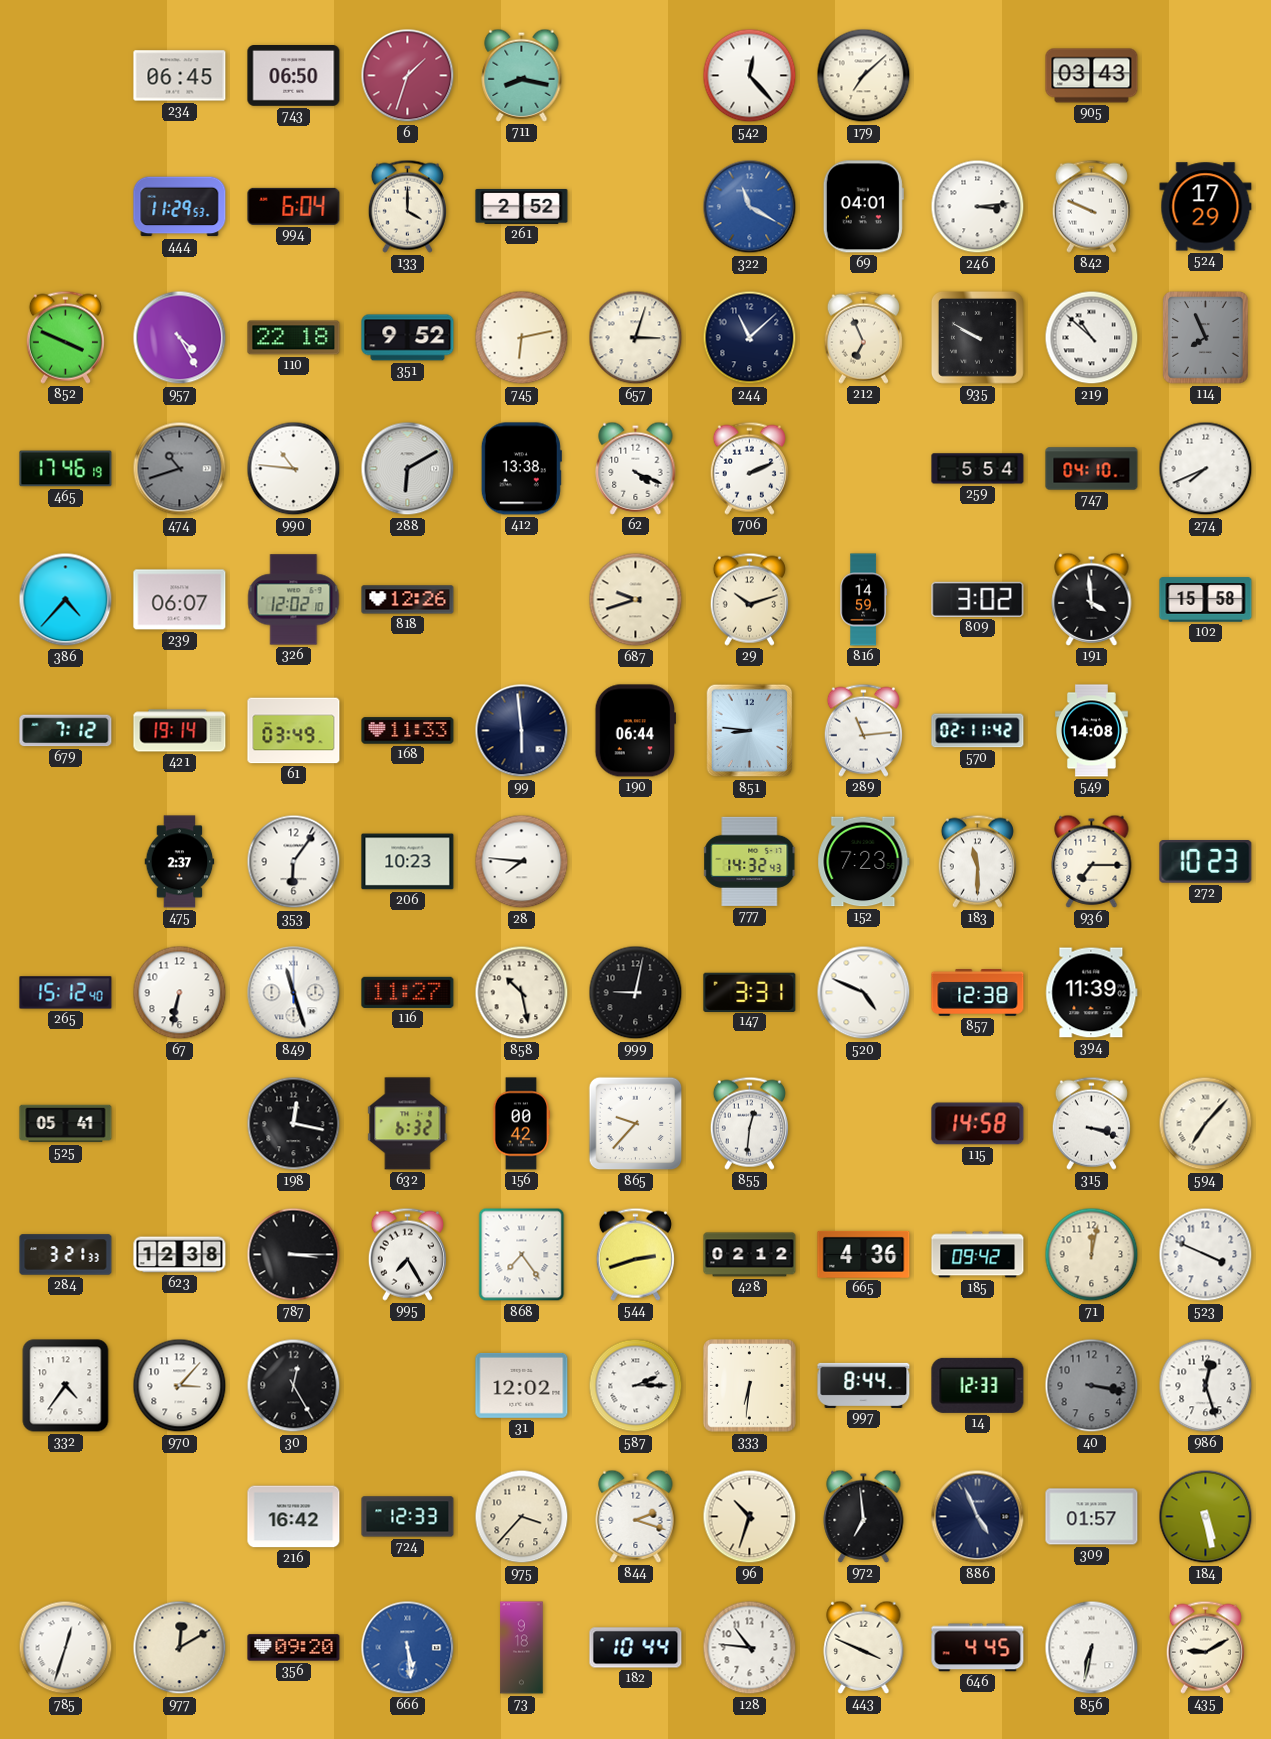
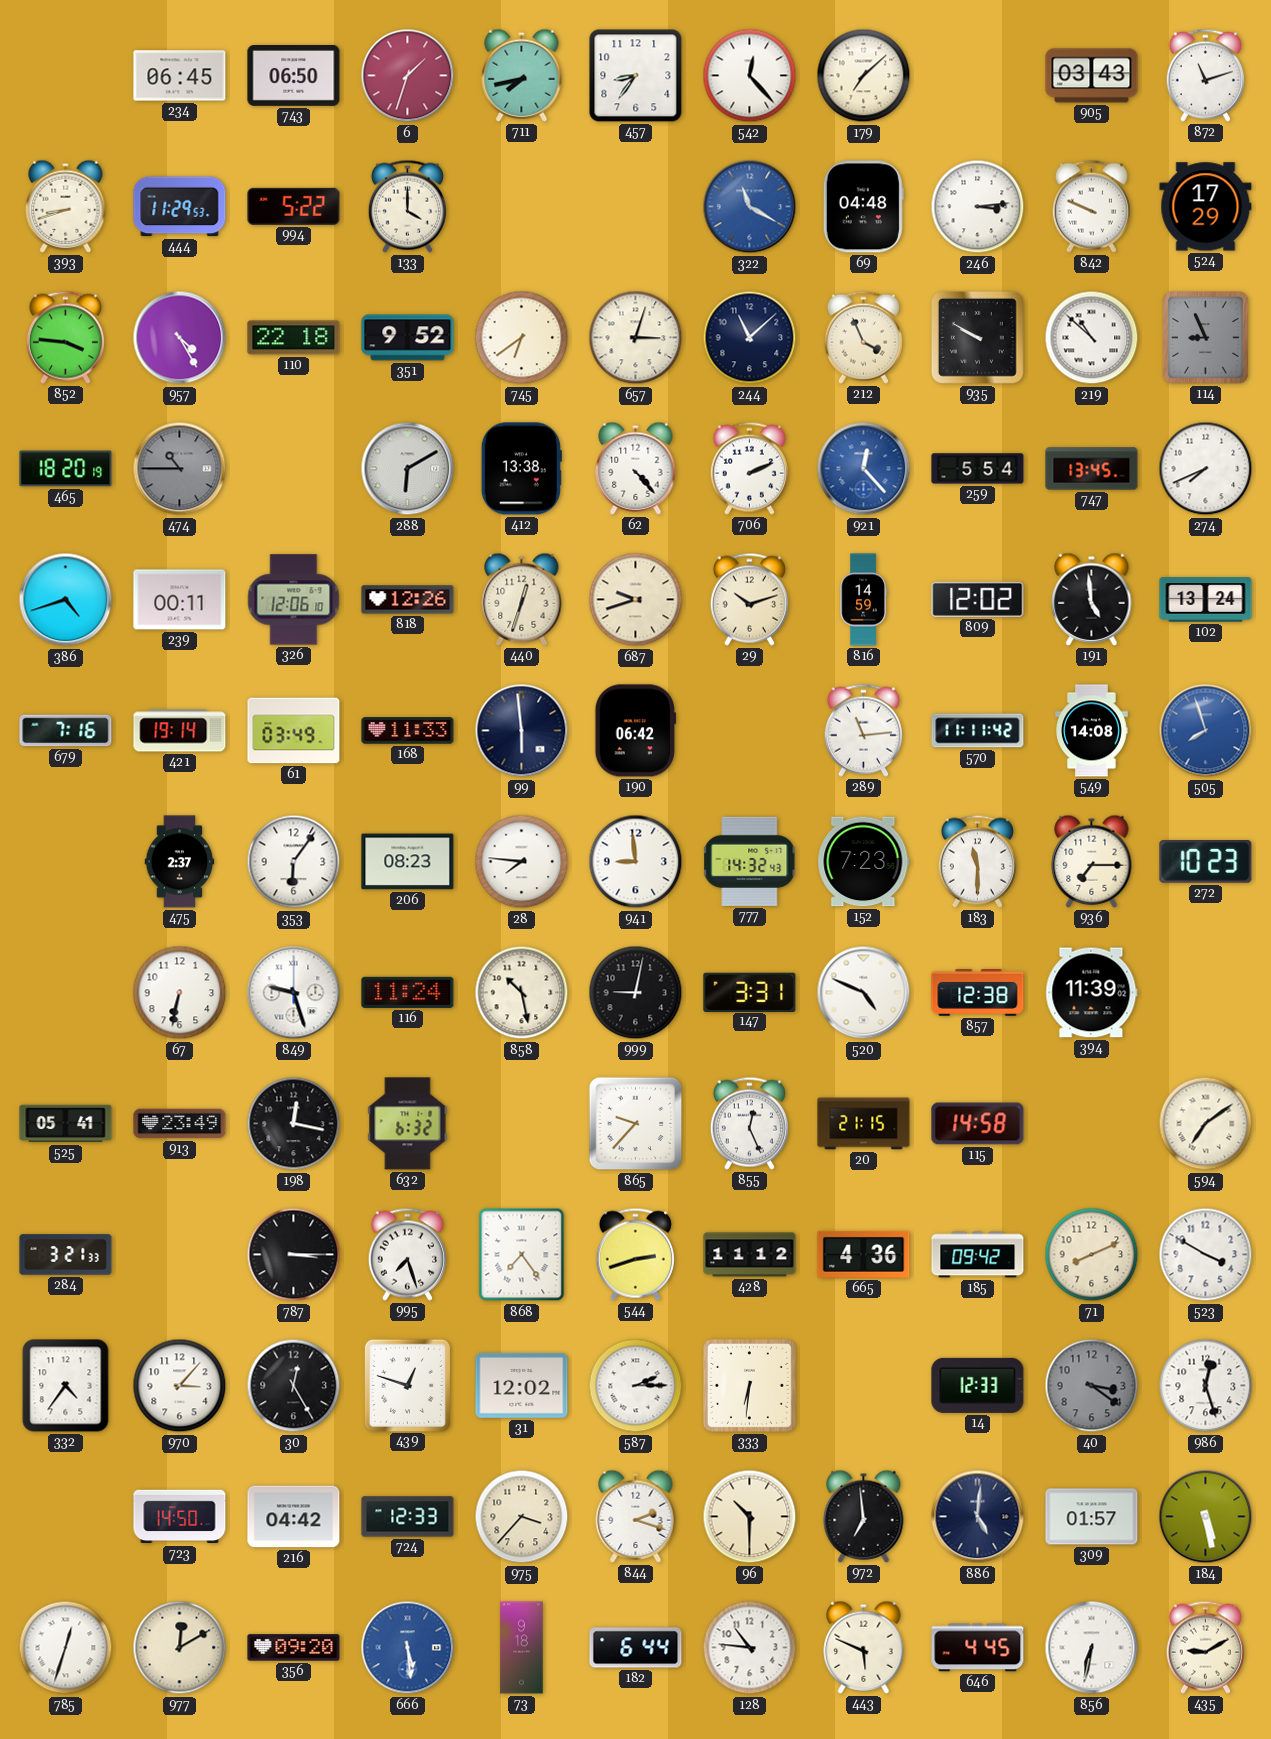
711: 8:17 -> 7:43 (522, 75)
457: none -> 8:36 (636, 76)
872: none -> 11:12 (1205, 75)
393: none -> 8:42 (66, 206)
994: 6:04 -> 5:22 (294, 206)
261: 2:52 -> none (522, 206)
69: 04:01 -> 04:48 (863, 207)
852: 3:49 -> 3:46 (65, 337)
745: 6:13 -> 6:39 (522, 338)
212: 6:56 -> 3:56 (863, 337)
114: 7:56 -> 8:56 (1206, 338)
465: 17:46 -> 18:20 (66, 469)
474: 10:42 -> 10:45 (180, 469)
990: 10:46 -> none (294, 469)
62: 4:19 -> 4:23 (636, 468)
921: none -> 12:23 (864, 469)
747: 04:10 -> 13:45 (1092, 469)
386: 4:37 -> 4:42 (66, 600)
239: 06:07 -> 00:11 (180, 600)
326: 12:02 -> 12:06 (294, 600)
440: none -> 12:33 (522, 599)
809: 3:02 -> 12:02 (978, 599)
191: 3:59 -> 4:59 (1092, 599)
102: 15:58 -> 13:24 (1206, 600)
679: 7:12 -> 7:16 (66, 731)
190: 06:44 -> 06:42 (636, 731)
851: 8:46 -> none (750, 731)
570: 02:11 -> 11:11 (978, 731)
505: none -> 7:57 (1206, 731)
206: 10:23 -> 08:23 (408, 862)
941: none -> 8:59 (636, 862)
265: 15:12 -> none (66, 993)
849: 11:27 -> 9:27 (294, 993)
116: 11:27 -> 11:24 (408, 992)
913: none -> 23:49 (180, 1124)
156: 00:42 -> none (521, 1124)
855: 12:31 -> 12:26 (749, 1123)
20: none -> 21:15 (864, 1124)
315: 3:18 -> none (1091, 1123)
594: 7:07 -> 7:09 (1206, 1124)
623: 12:38 -> none (180, 1255)
995: 7:25 -> 7:27 (407, 1254)
428: 02:12 -> 11:12 (750, 1255)
71: 12:02 -> 8:11 (1092, 1255)
523: 3:49 -> 3:50 (1206, 1255)
439: none -> 12:48 (407, 1385)
997: 8:44 -> none (864, 1385)
40: 3:17 -> 3:21 (1092, 1386)
723: none -> 14:50 (180, 1517)
216: 16:42 -> 04:42 (294, 1517)
96: 10:33 -> 10:30 (750, 1517)
886: 4:56 -> 5:01 (978, 1517)
182: 10:44 -> 6:44 (636, 1648)
443: 3:49 -> 5:49 (864, 1647)
